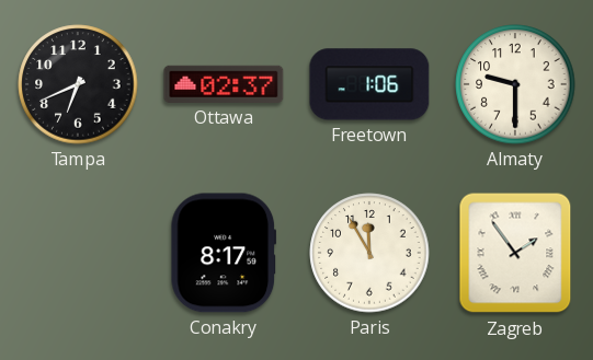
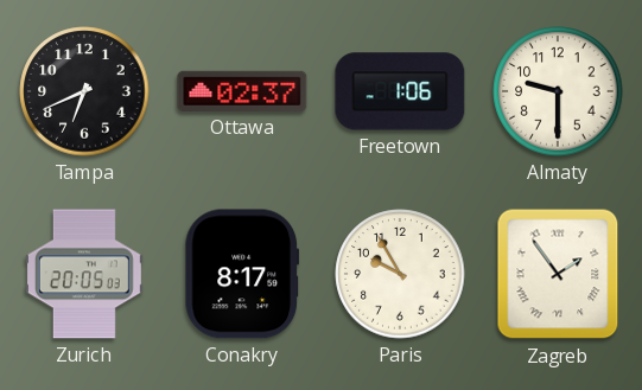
Zurich: none -> 20:05 (84, 274)
Paris: 11:55 -> 9:55 (400, 274)
